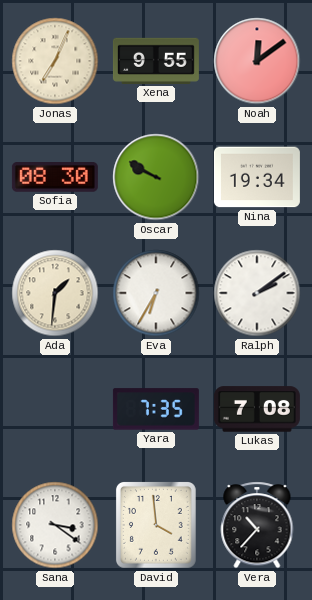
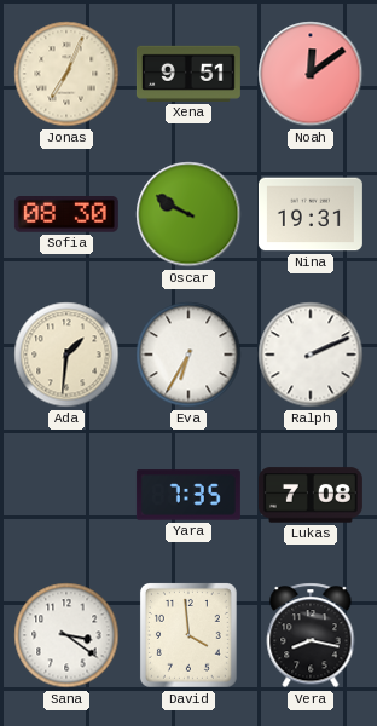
Xena: 9:55 -> 9:51 (188, 74)
Nina: 19:34 -> 19:31 (311, 214)
Ralph: 2:09 -> 2:11 (311, 355)
Vera: 10:37 -> 8:17 (311, 635)
